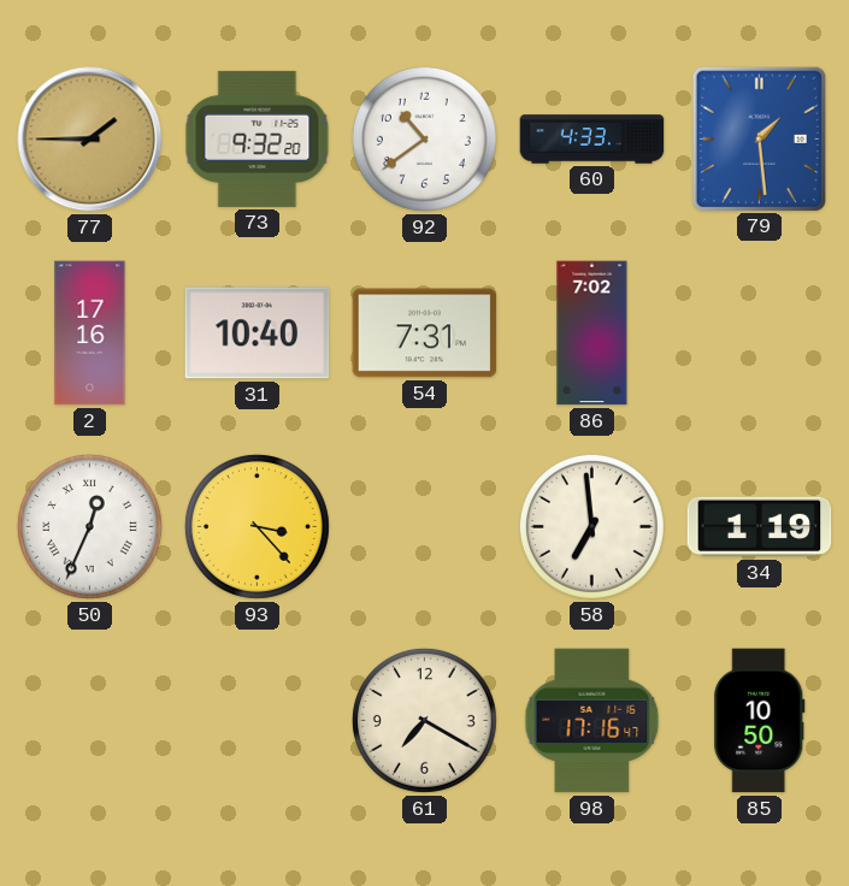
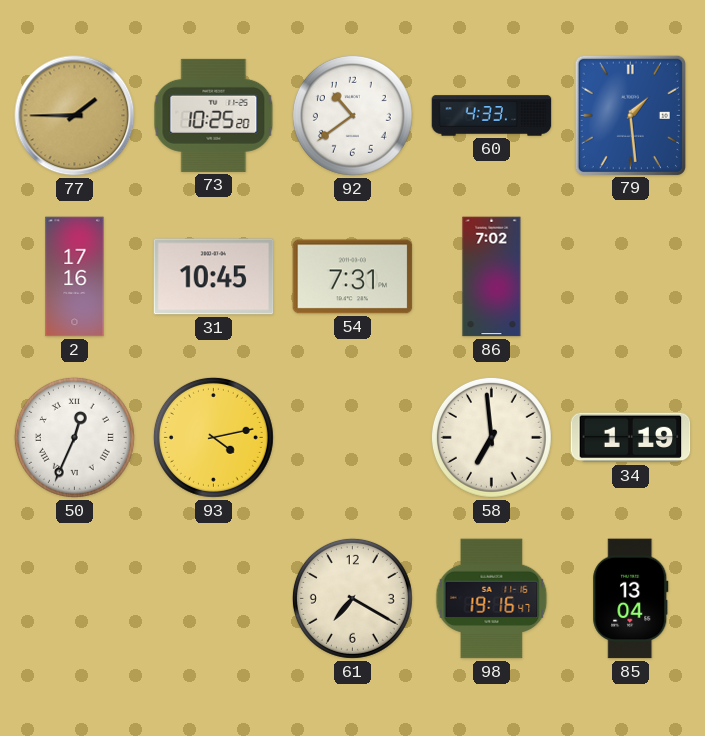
73: 9:32 -> 10:25 (214, 115)
31: 10:40 -> 10:45 (214, 277)
93: 3:23 -> 4:13 (213, 437)
98: 17:16 -> 19:16 (492, 599)
85: 10:50 -> 13:04 (631, 599)
